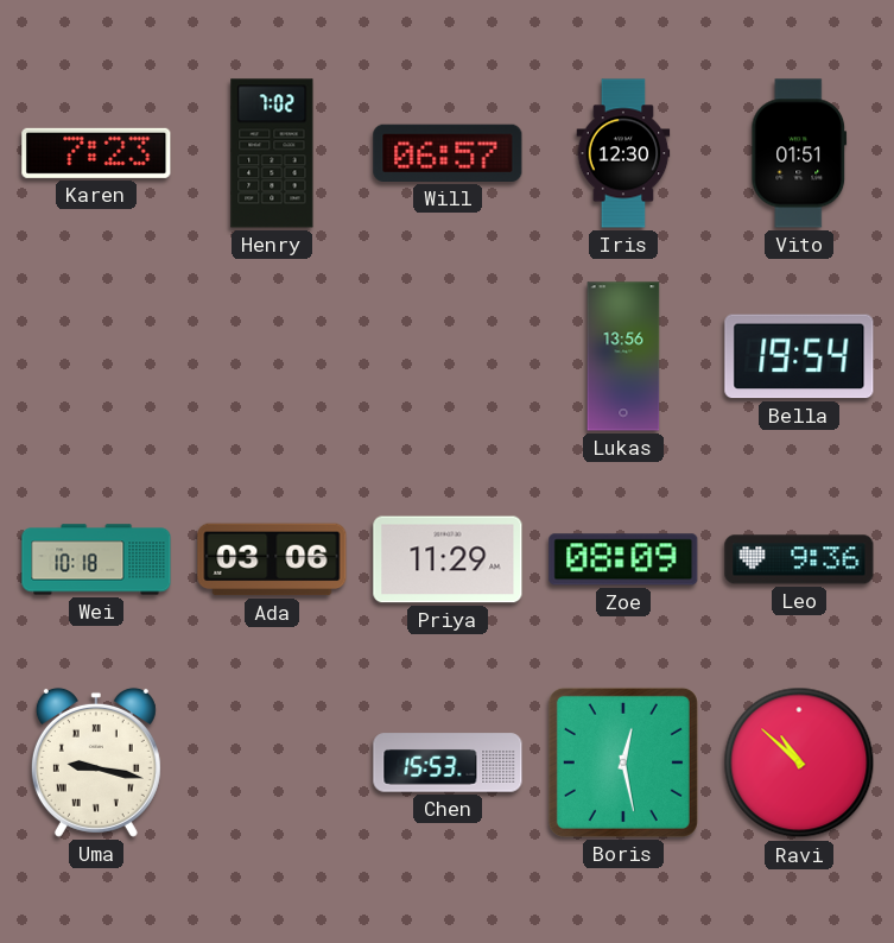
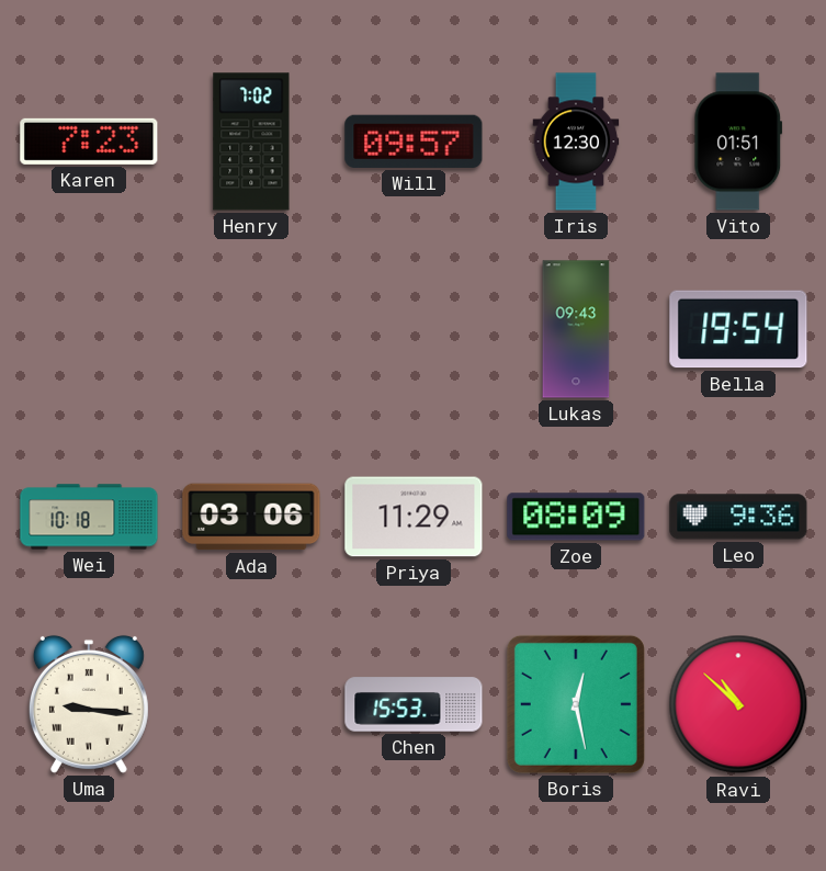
Will: 06:57 -> 09:57 (414, 142)
Lukas: 13:56 -> 09:43 (576, 329)
Uma: 9:17 -> 9:16 (89, 704)
